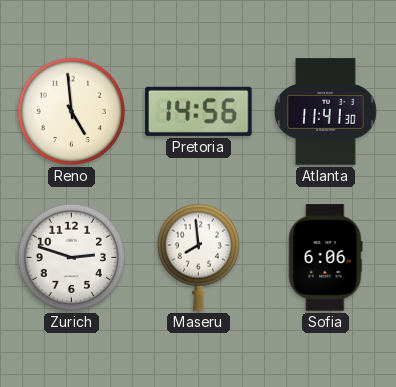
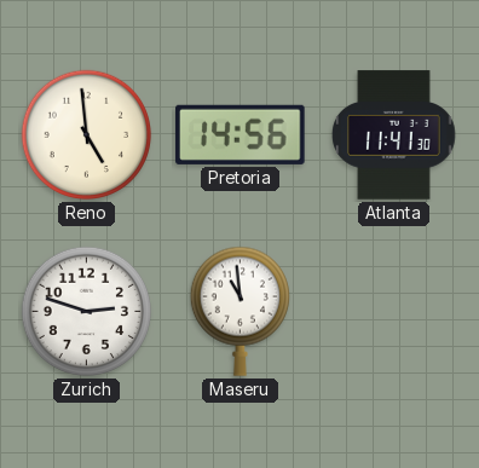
Maseru: 7:59 -> 10:59 (239, 311)
Sofia: 6:06 -> none (326, 258)
